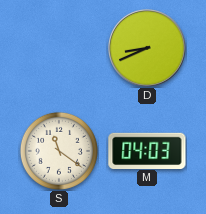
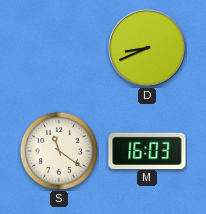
M: 04:03 -> 16:03 (147, 150)
